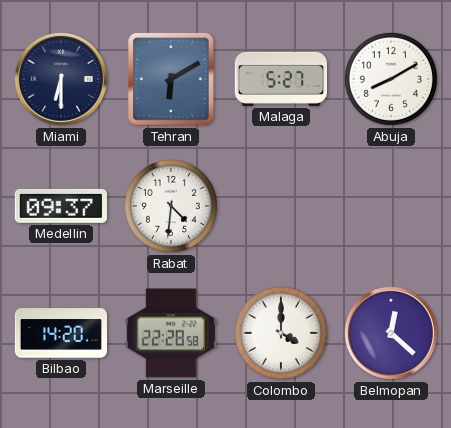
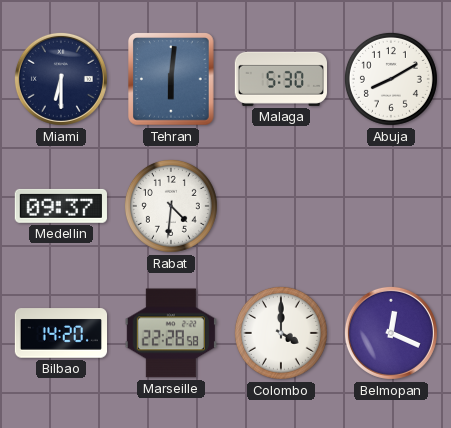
Tehran: 6:10 -> 6:01 (172, 79)
Malaga: 5:27 -> 5:30 (280, 79)
Belmopan: 12:22 -> 12:19 (391, 333)
